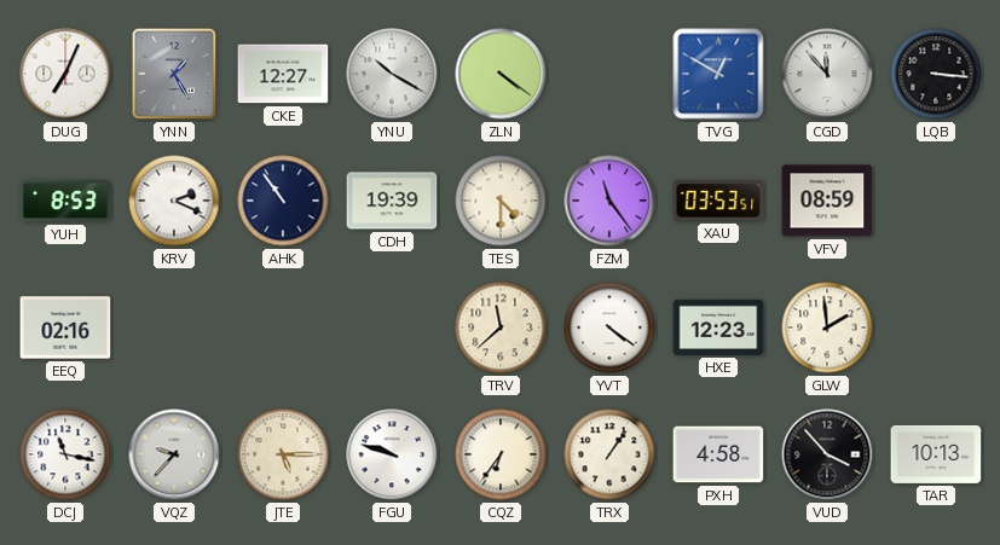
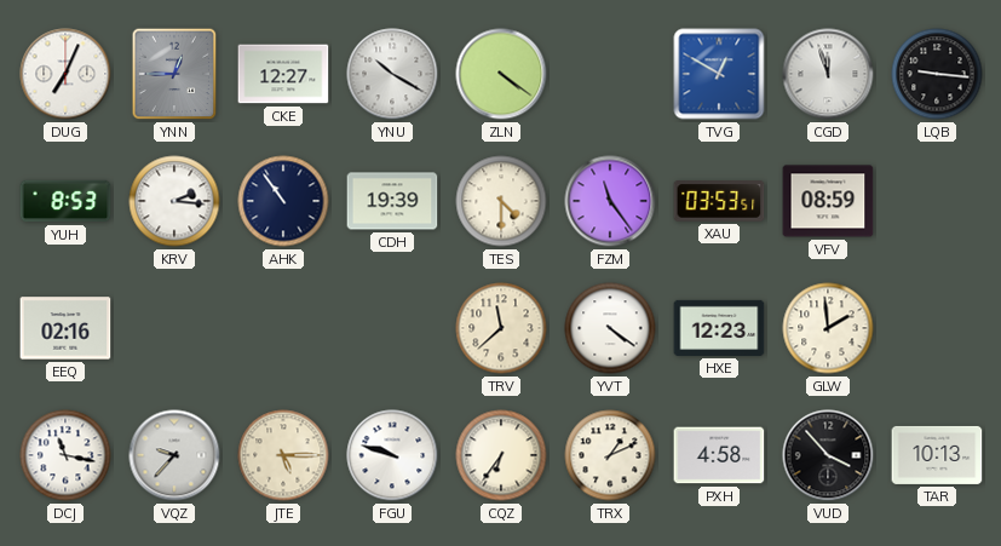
YNN: 1:25 -> 12:45 (174, 74)
CGD: 11:53 -> 11:57 (828, 74)
LQB: 3:16 -> 9:16 (937, 74)
KRV: 2:19 -> 2:16 (174, 201)
TRX: 1:06 -> 1:11 (610, 455)
